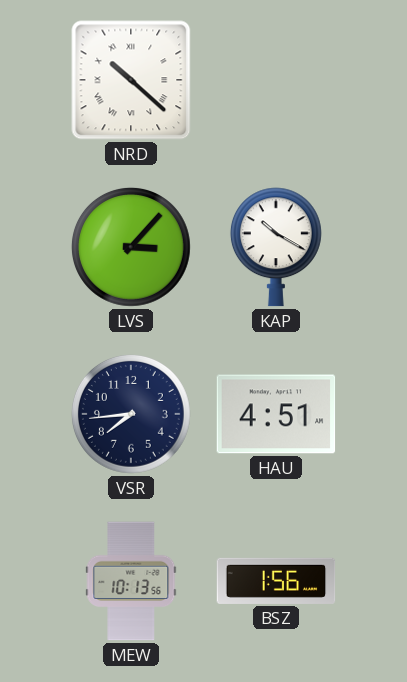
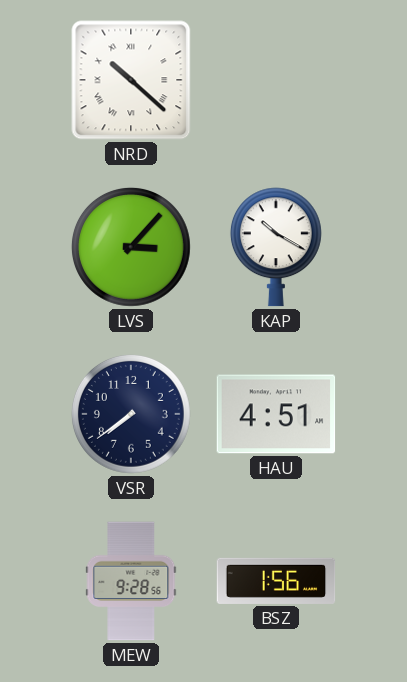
VSR: 7:44 -> 7:39 (131, 414)
MEW: 10:13 -> 9:28 (131, 581)
